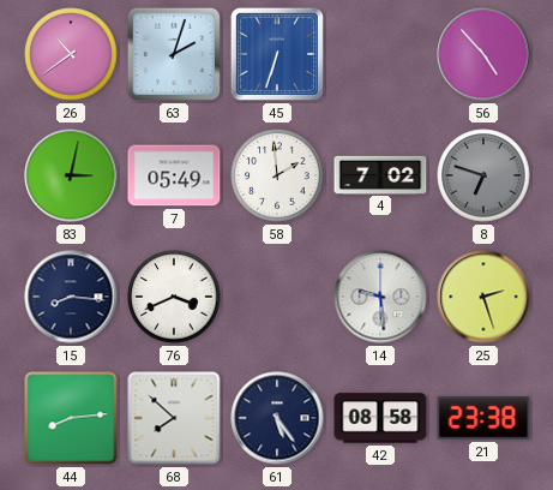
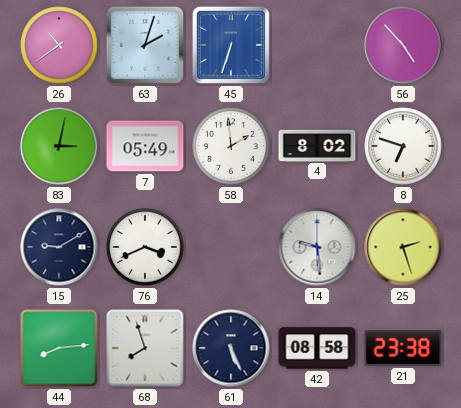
4: 7:02 -> 8:02 (317, 145)
8 dial: grey -> white (403, 146)
15: 8:16 -> 9:10 (59, 247)
68: 7:52 -> 7:57 (145, 348)
61: 5:24 -> 5:26 (231, 348)
